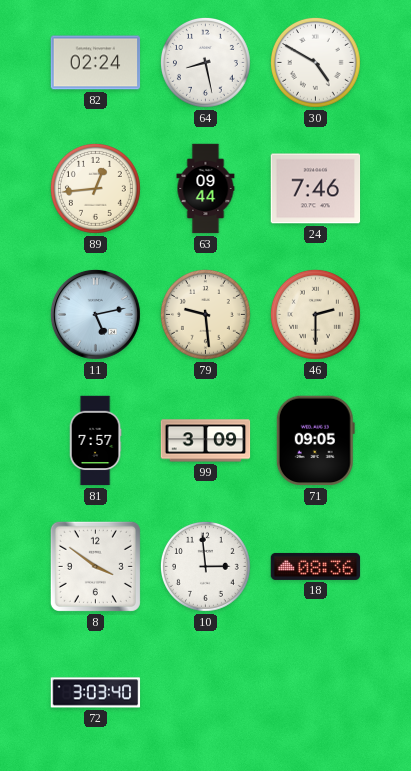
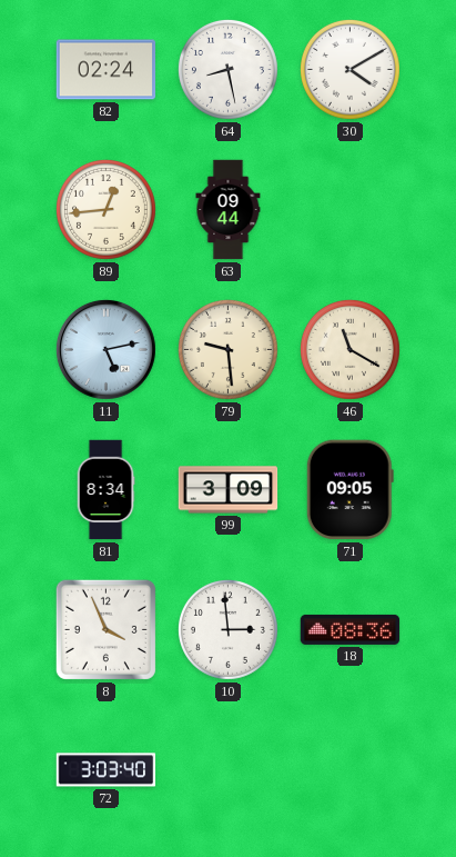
30: 4:50 -> 4:10 (349, 69)
24: 7:46 -> none (316, 189)
46: 2:30 -> 11:20 (349, 349)
81: 7:57 -> 8:34 (105, 490)
8: 3:51 -> 3:56 (105, 629)
